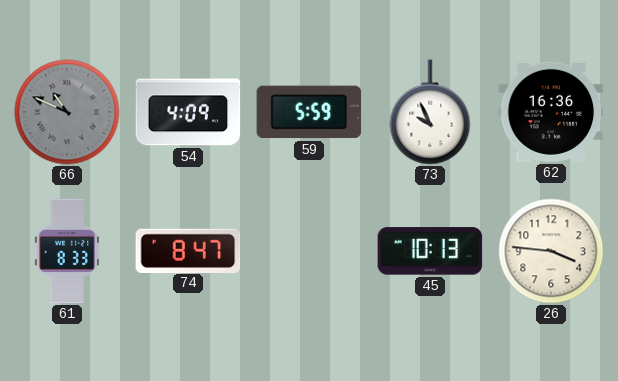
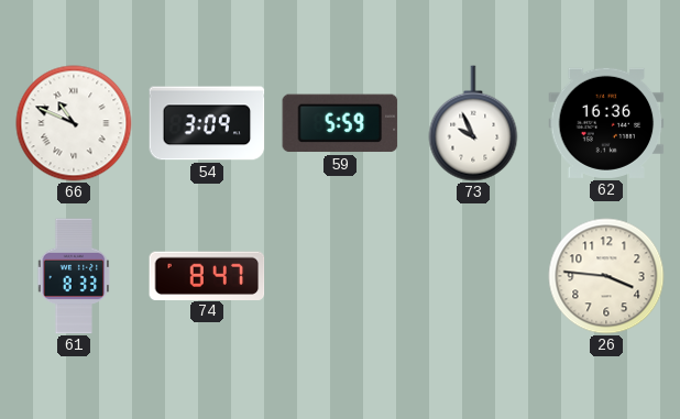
66 dial: grey -> white (74, 123)
54: 4:09 -> 3:09 (207, 123)
45: 10:13 -> none (430, 251)
